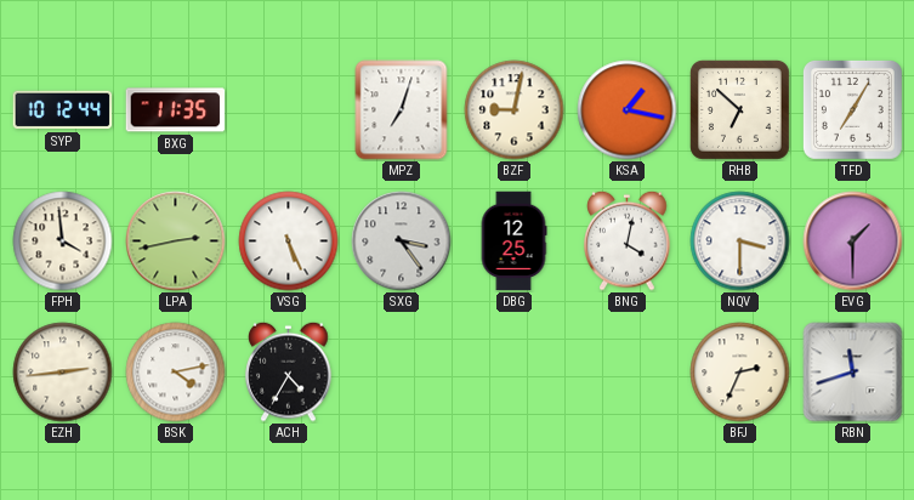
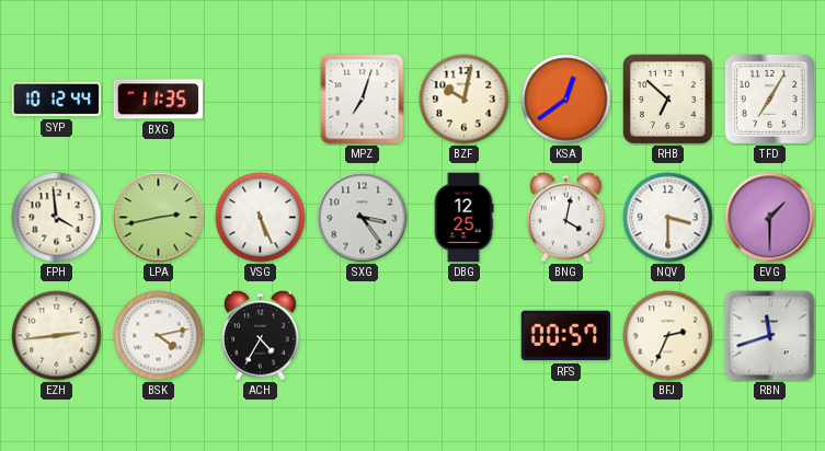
BZF: 9:02 -> 10:02 (465, 100)
KSA: 1:17 -> 12:39 (566, 100)
RFS: none -> 00:57 (566, 336)
